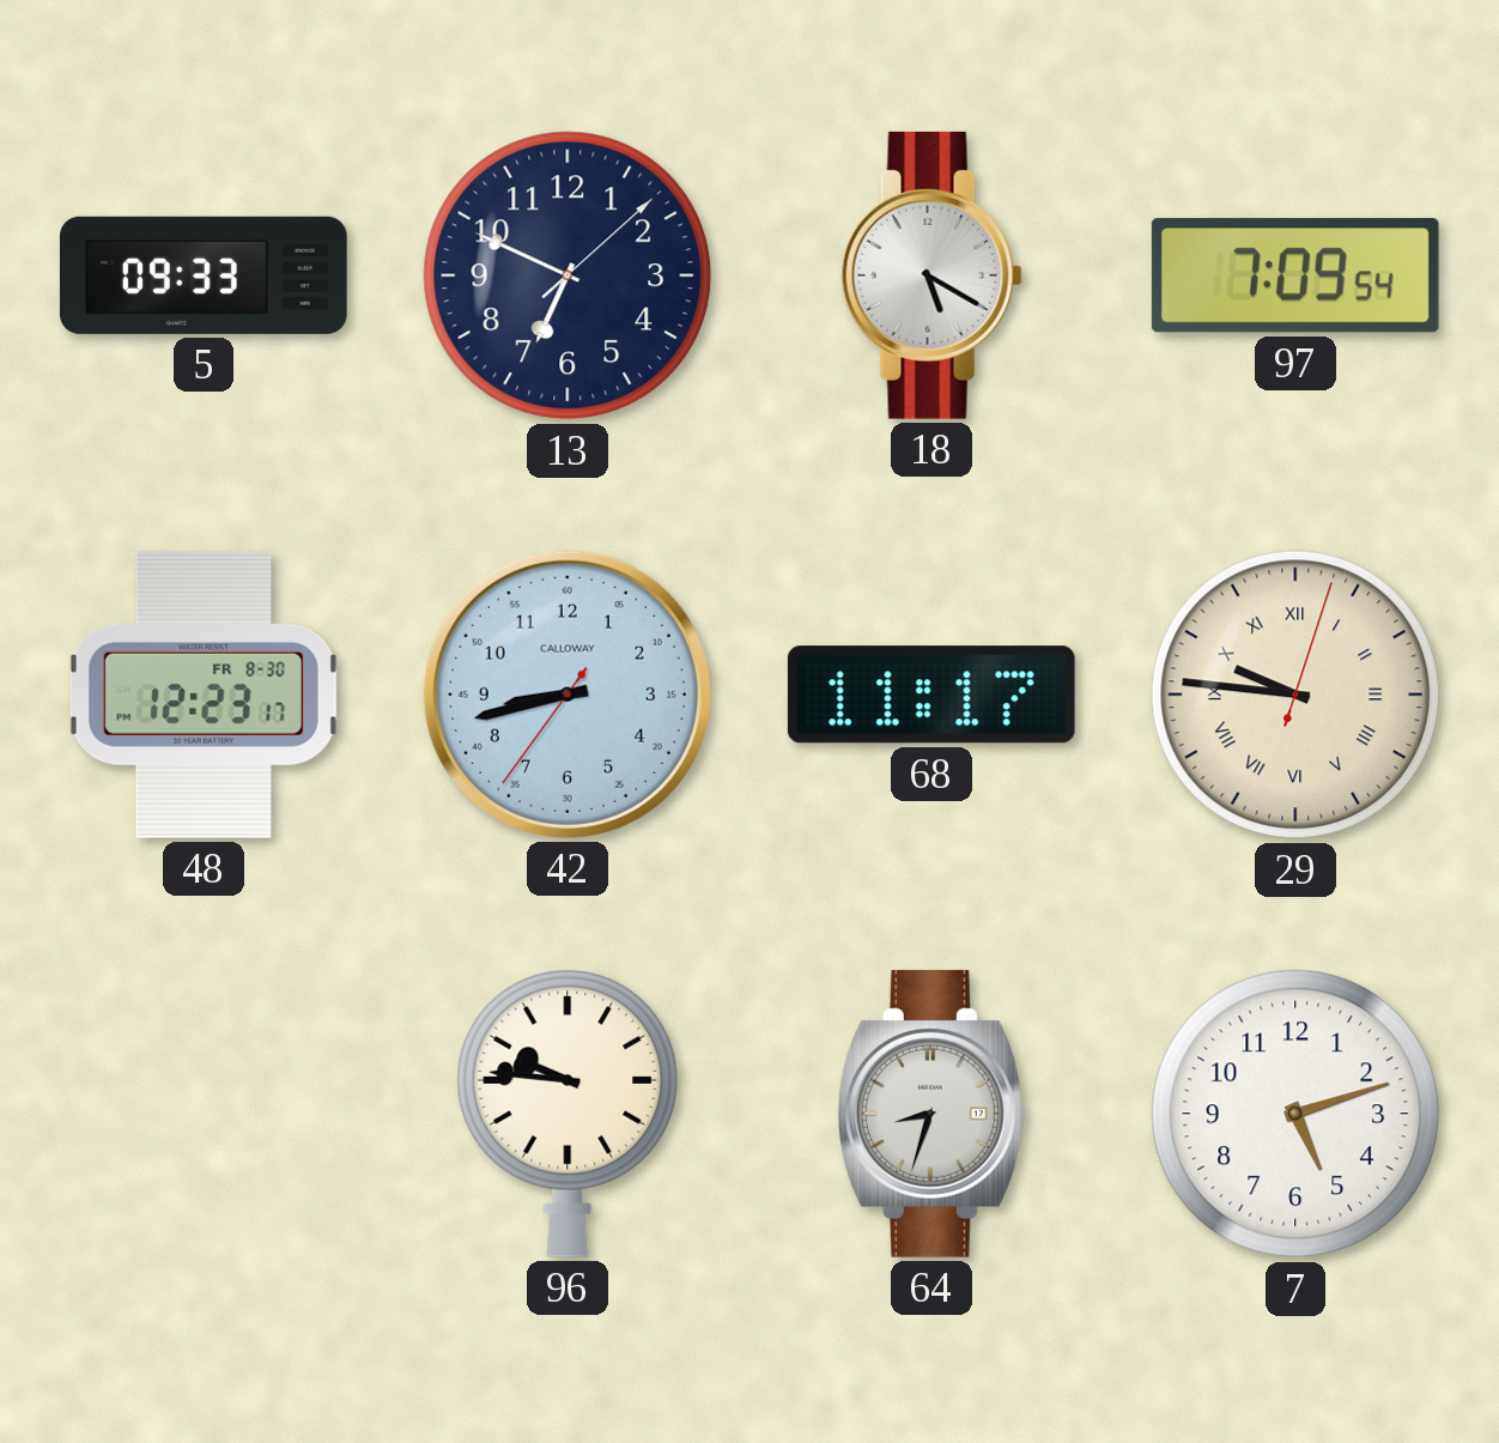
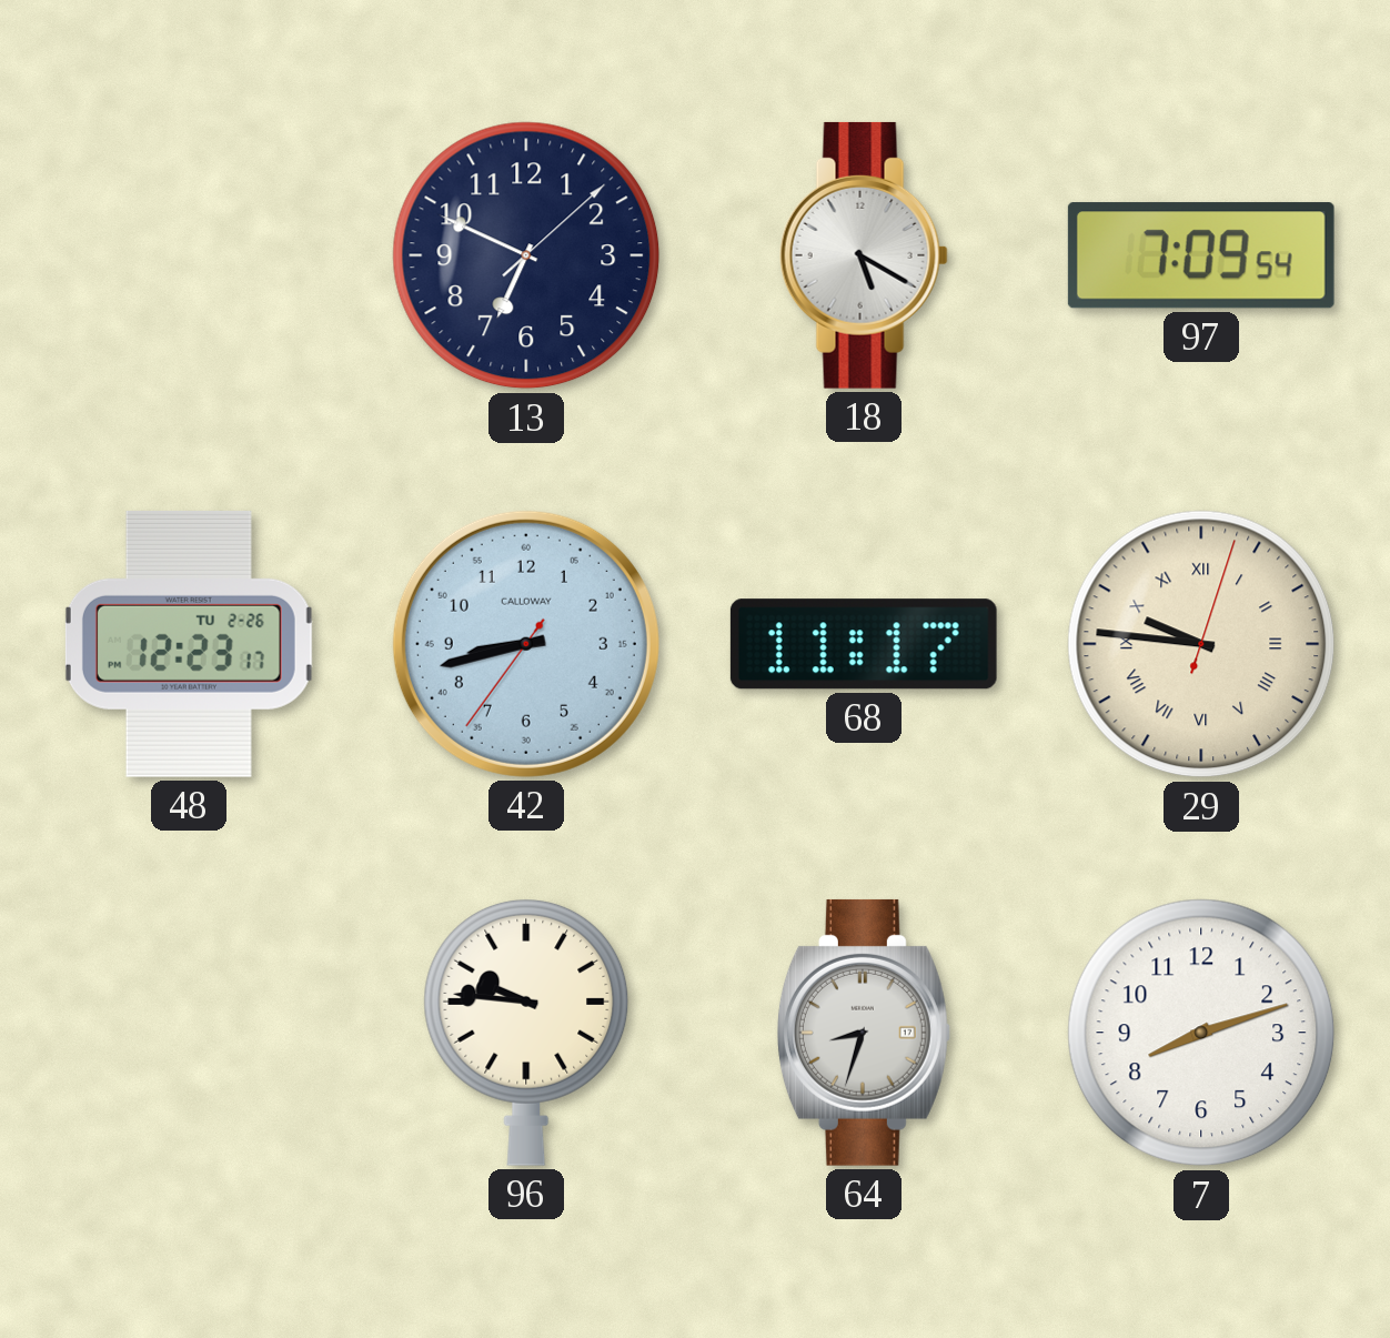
5: 09:33 -> none (204, 275)
48 date: FR 8-30 -> TU 2-26 (189, 644)
7: 5:12 -> 8:12 (1201, 1033)
